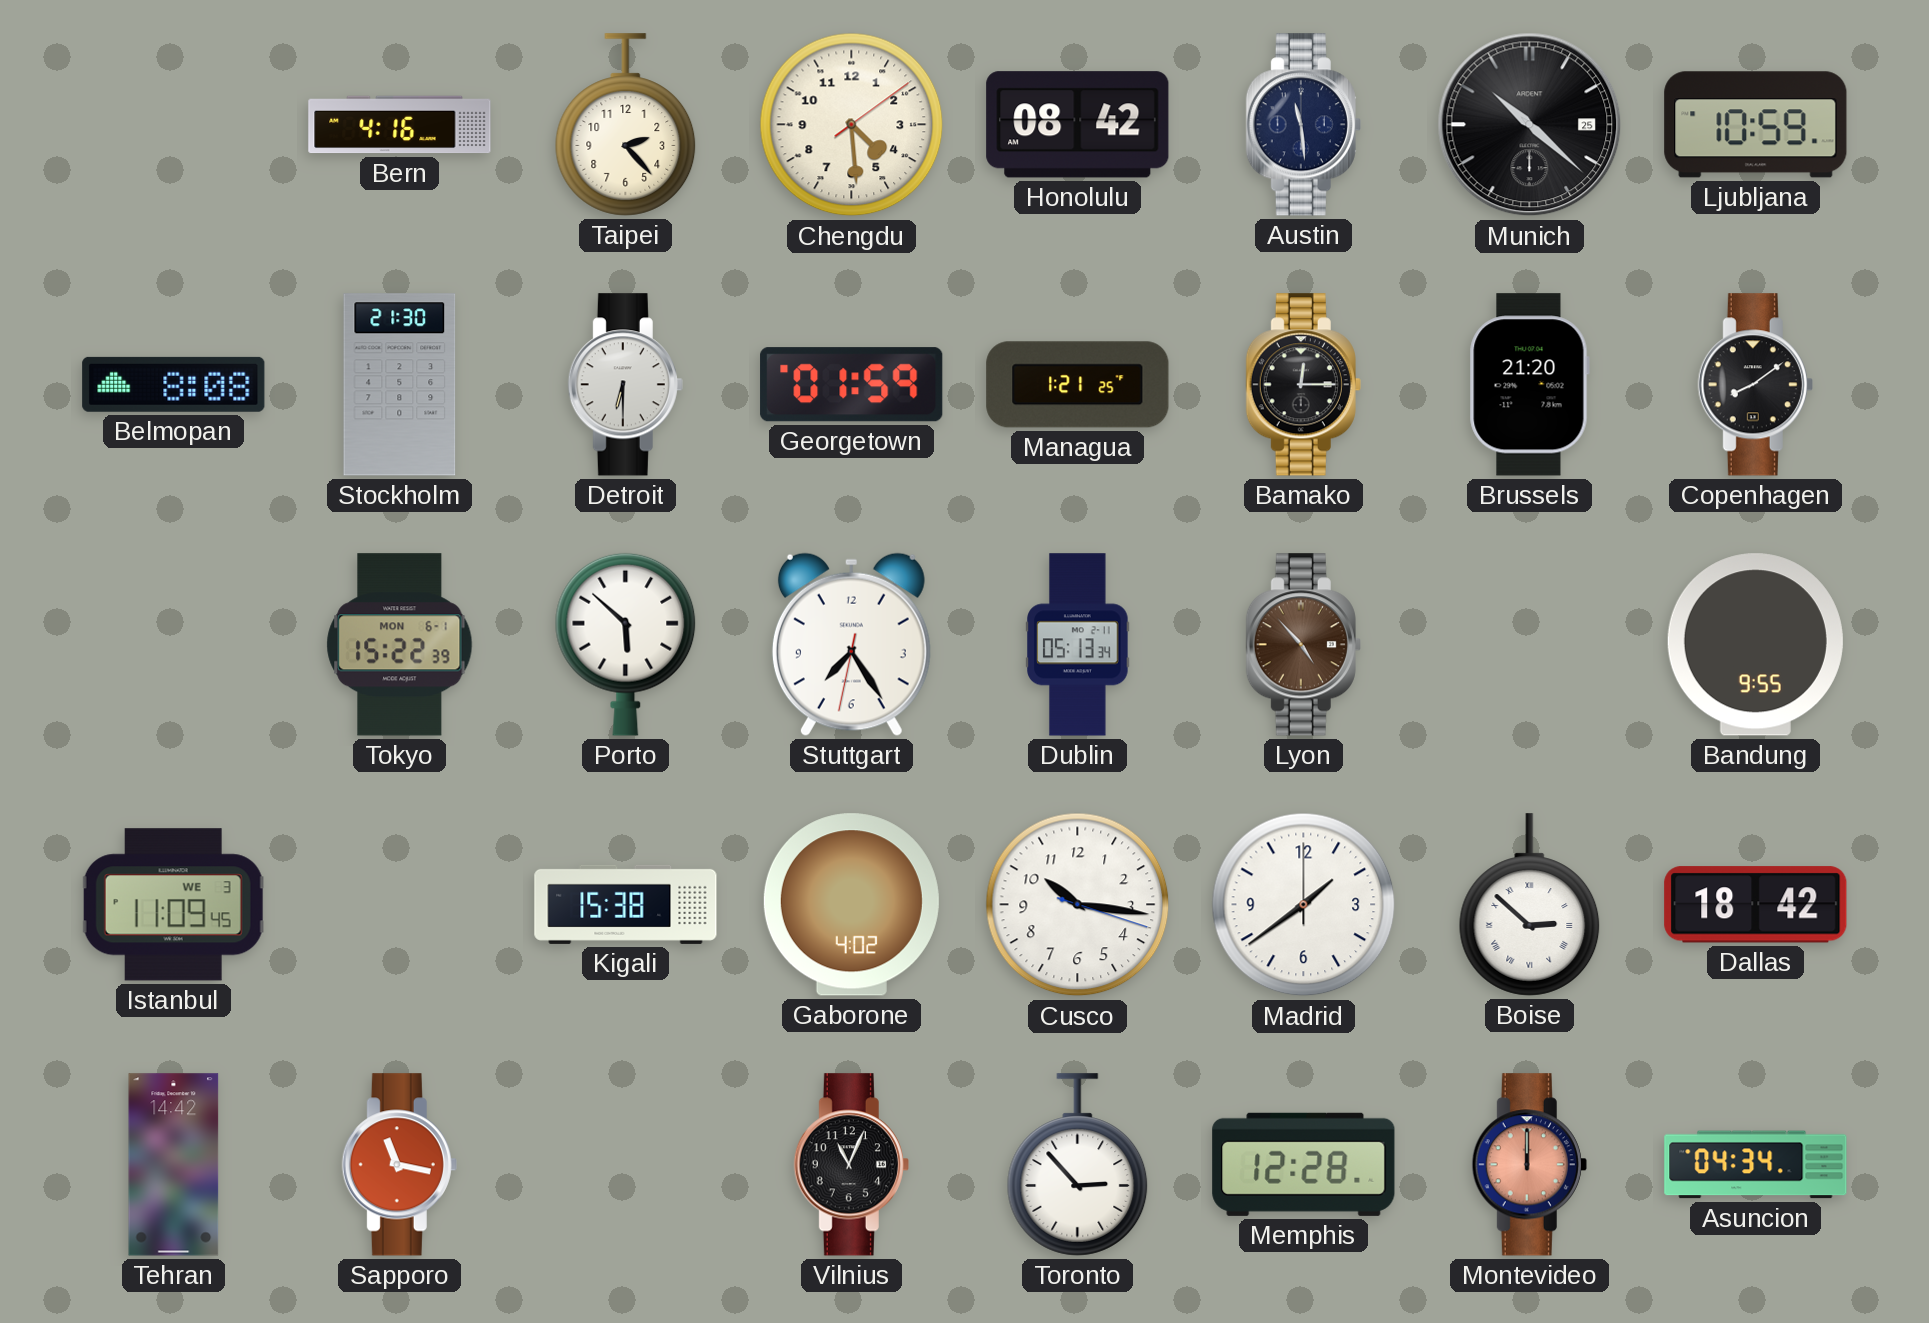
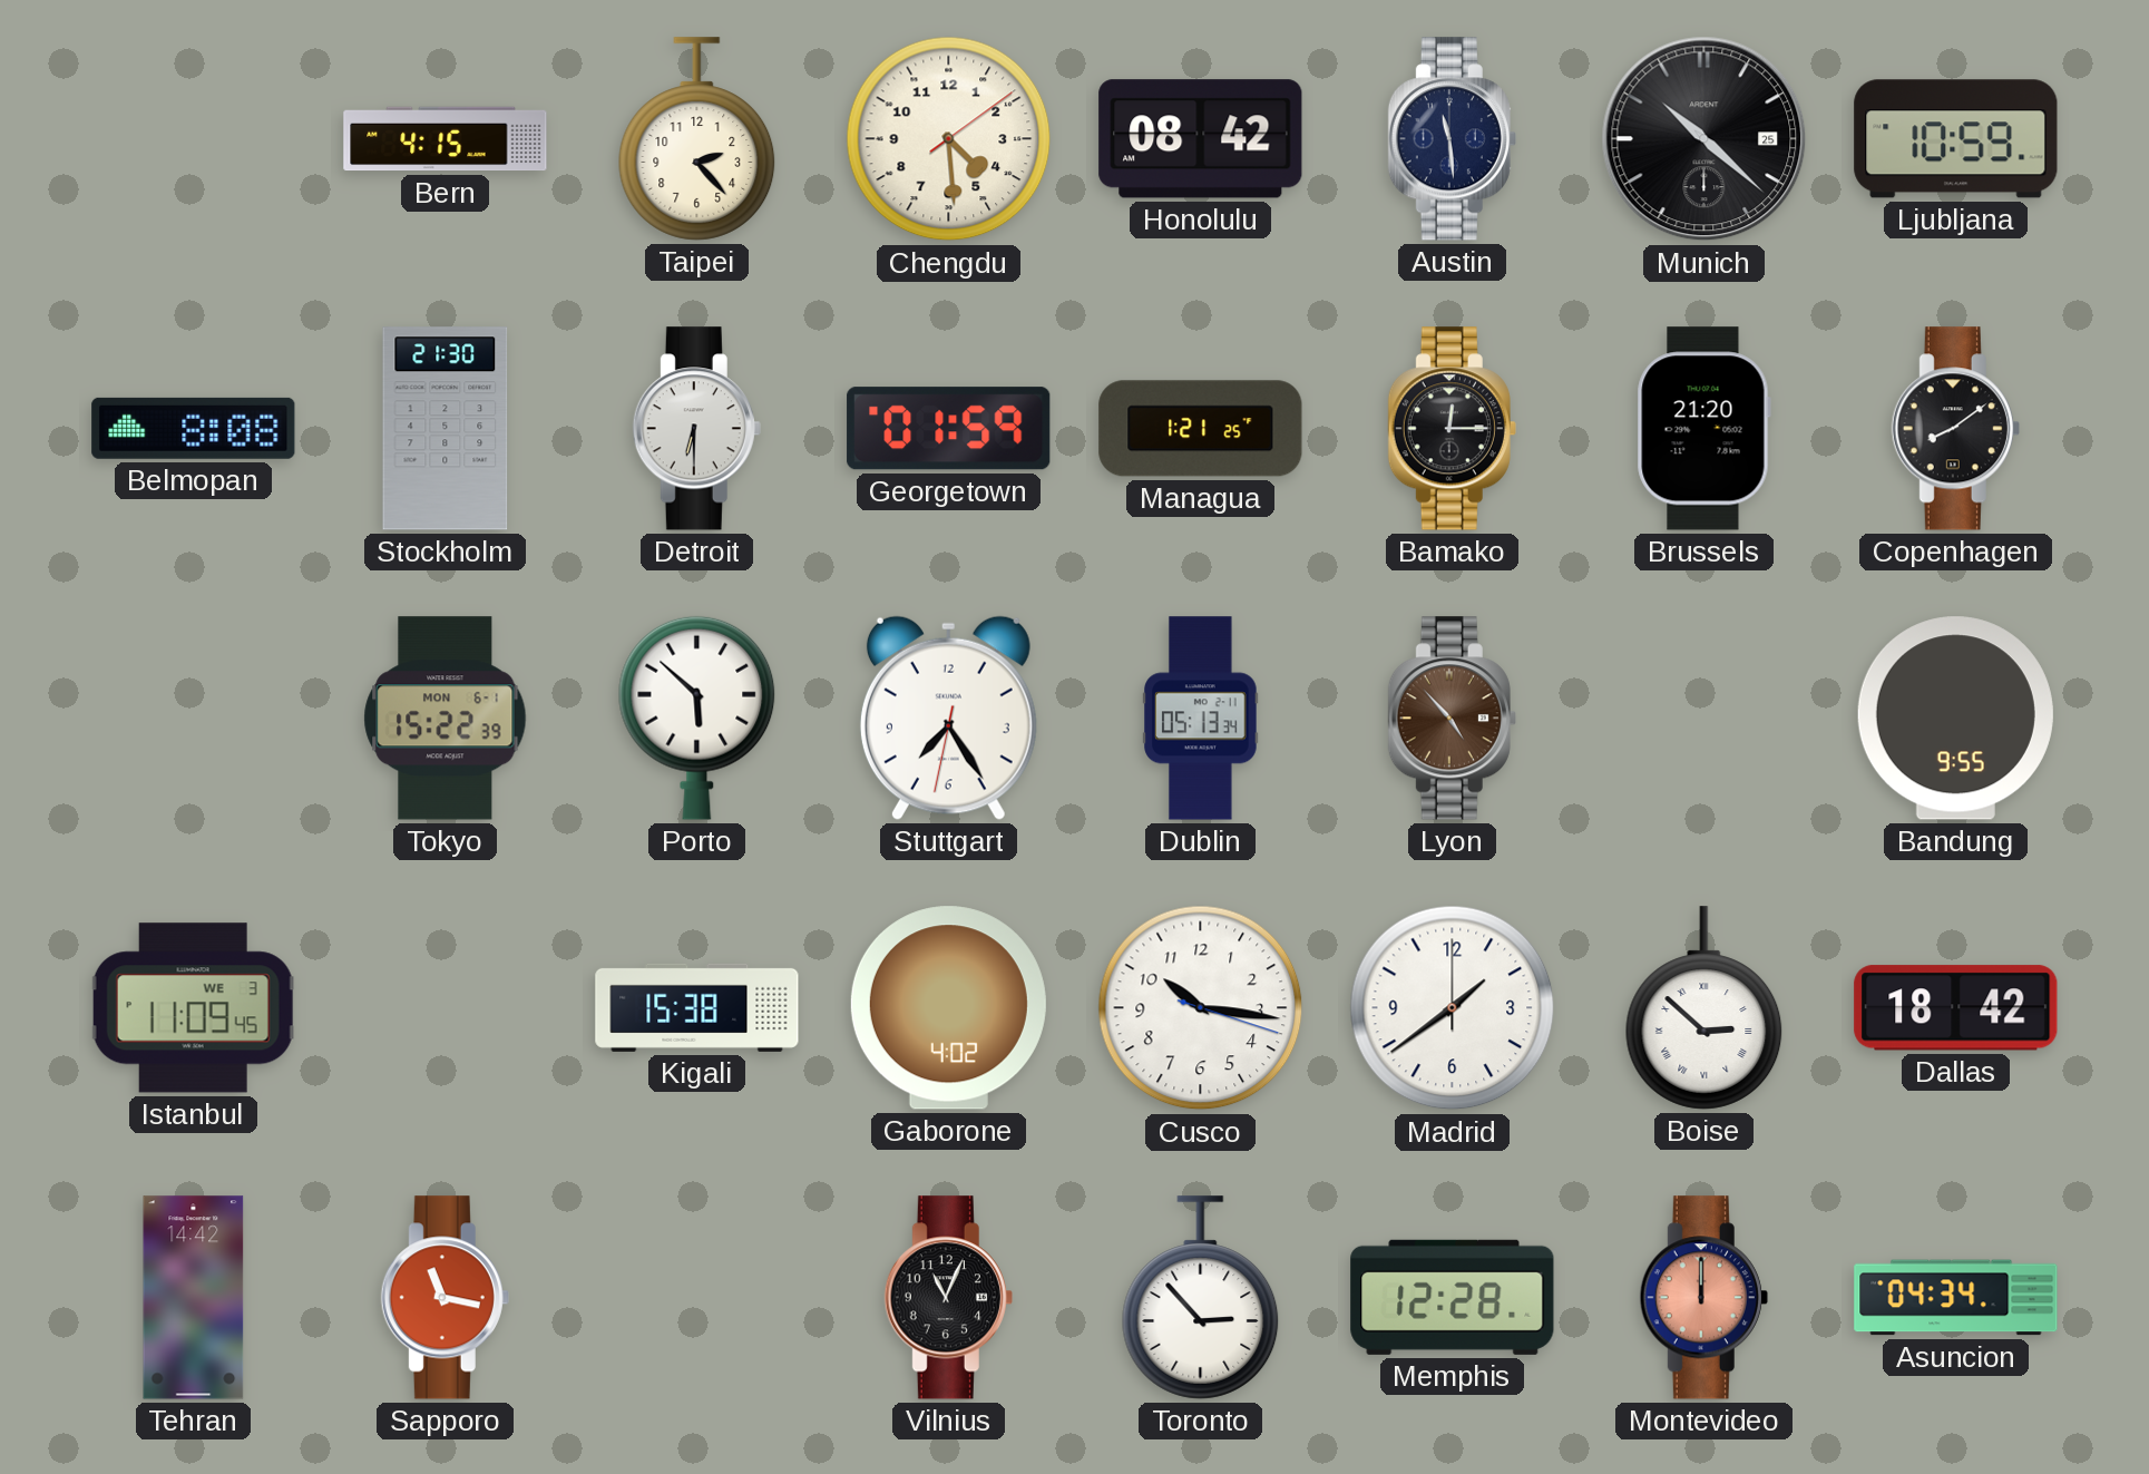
Bern: 4:16 -> 4:15 (446, 139)
